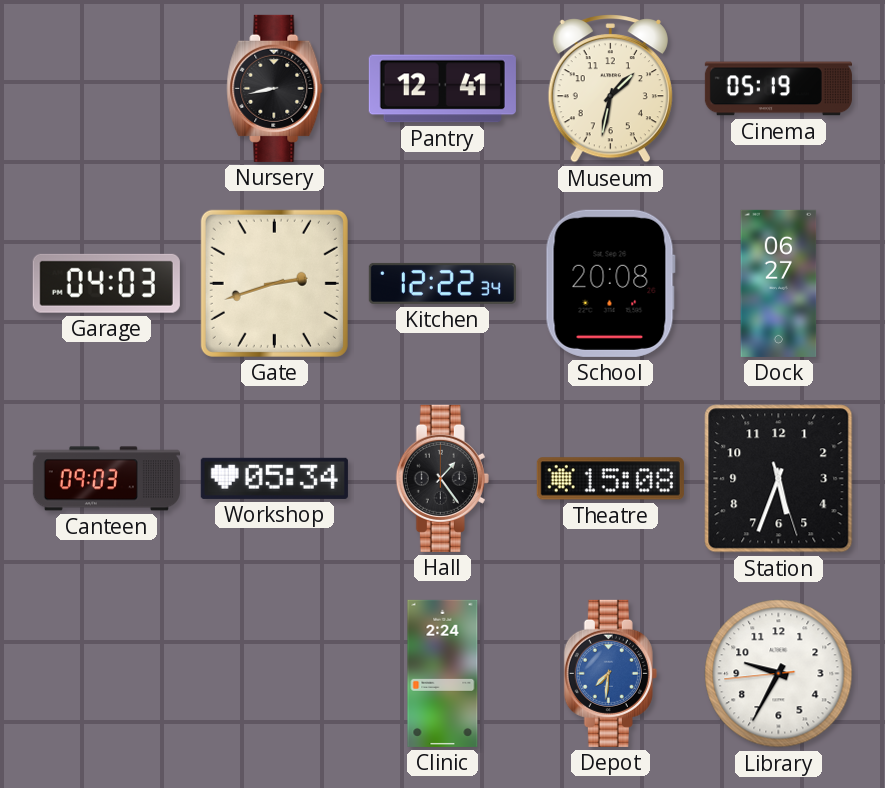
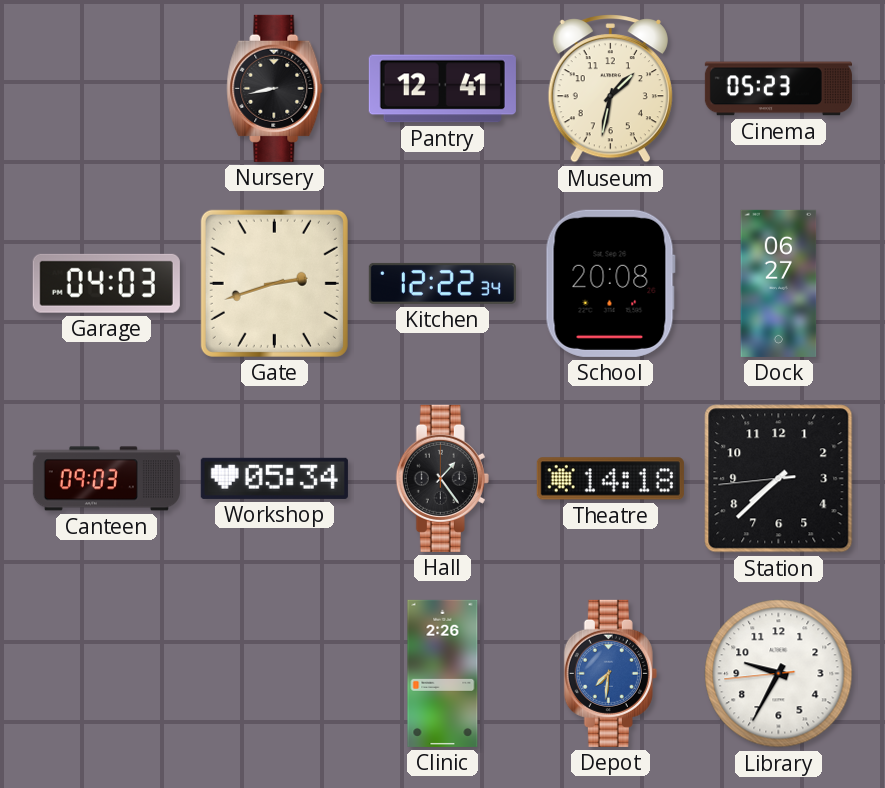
Cinema: 05:19 -> 05:23 (778, 89)
Theatre: 15:08 -> 14:18 (610, 479)
Station: 5:33 -> 7:37 (779, 479)
Clinic: 2:24 -> 2:26 (443, 673)
